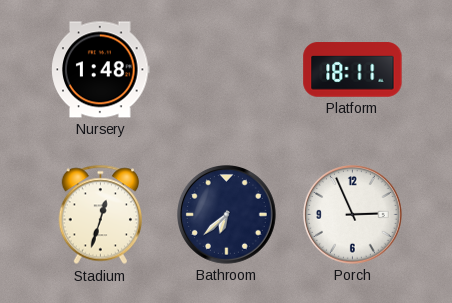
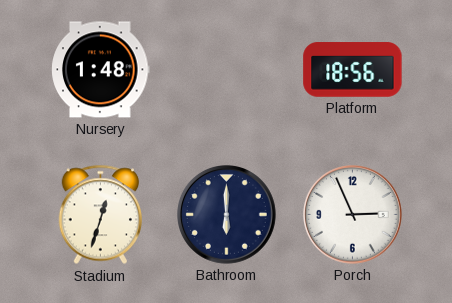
Platform: 18:11 -> 18:56 (353, 70)
Bathroom: 6:38 -> 6:00 (227, 215)
